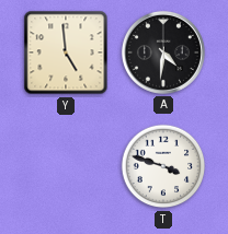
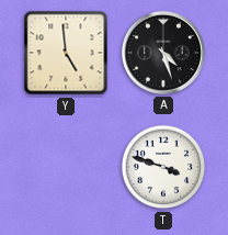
A: 4:31 -> 4:27 (163, 53)
